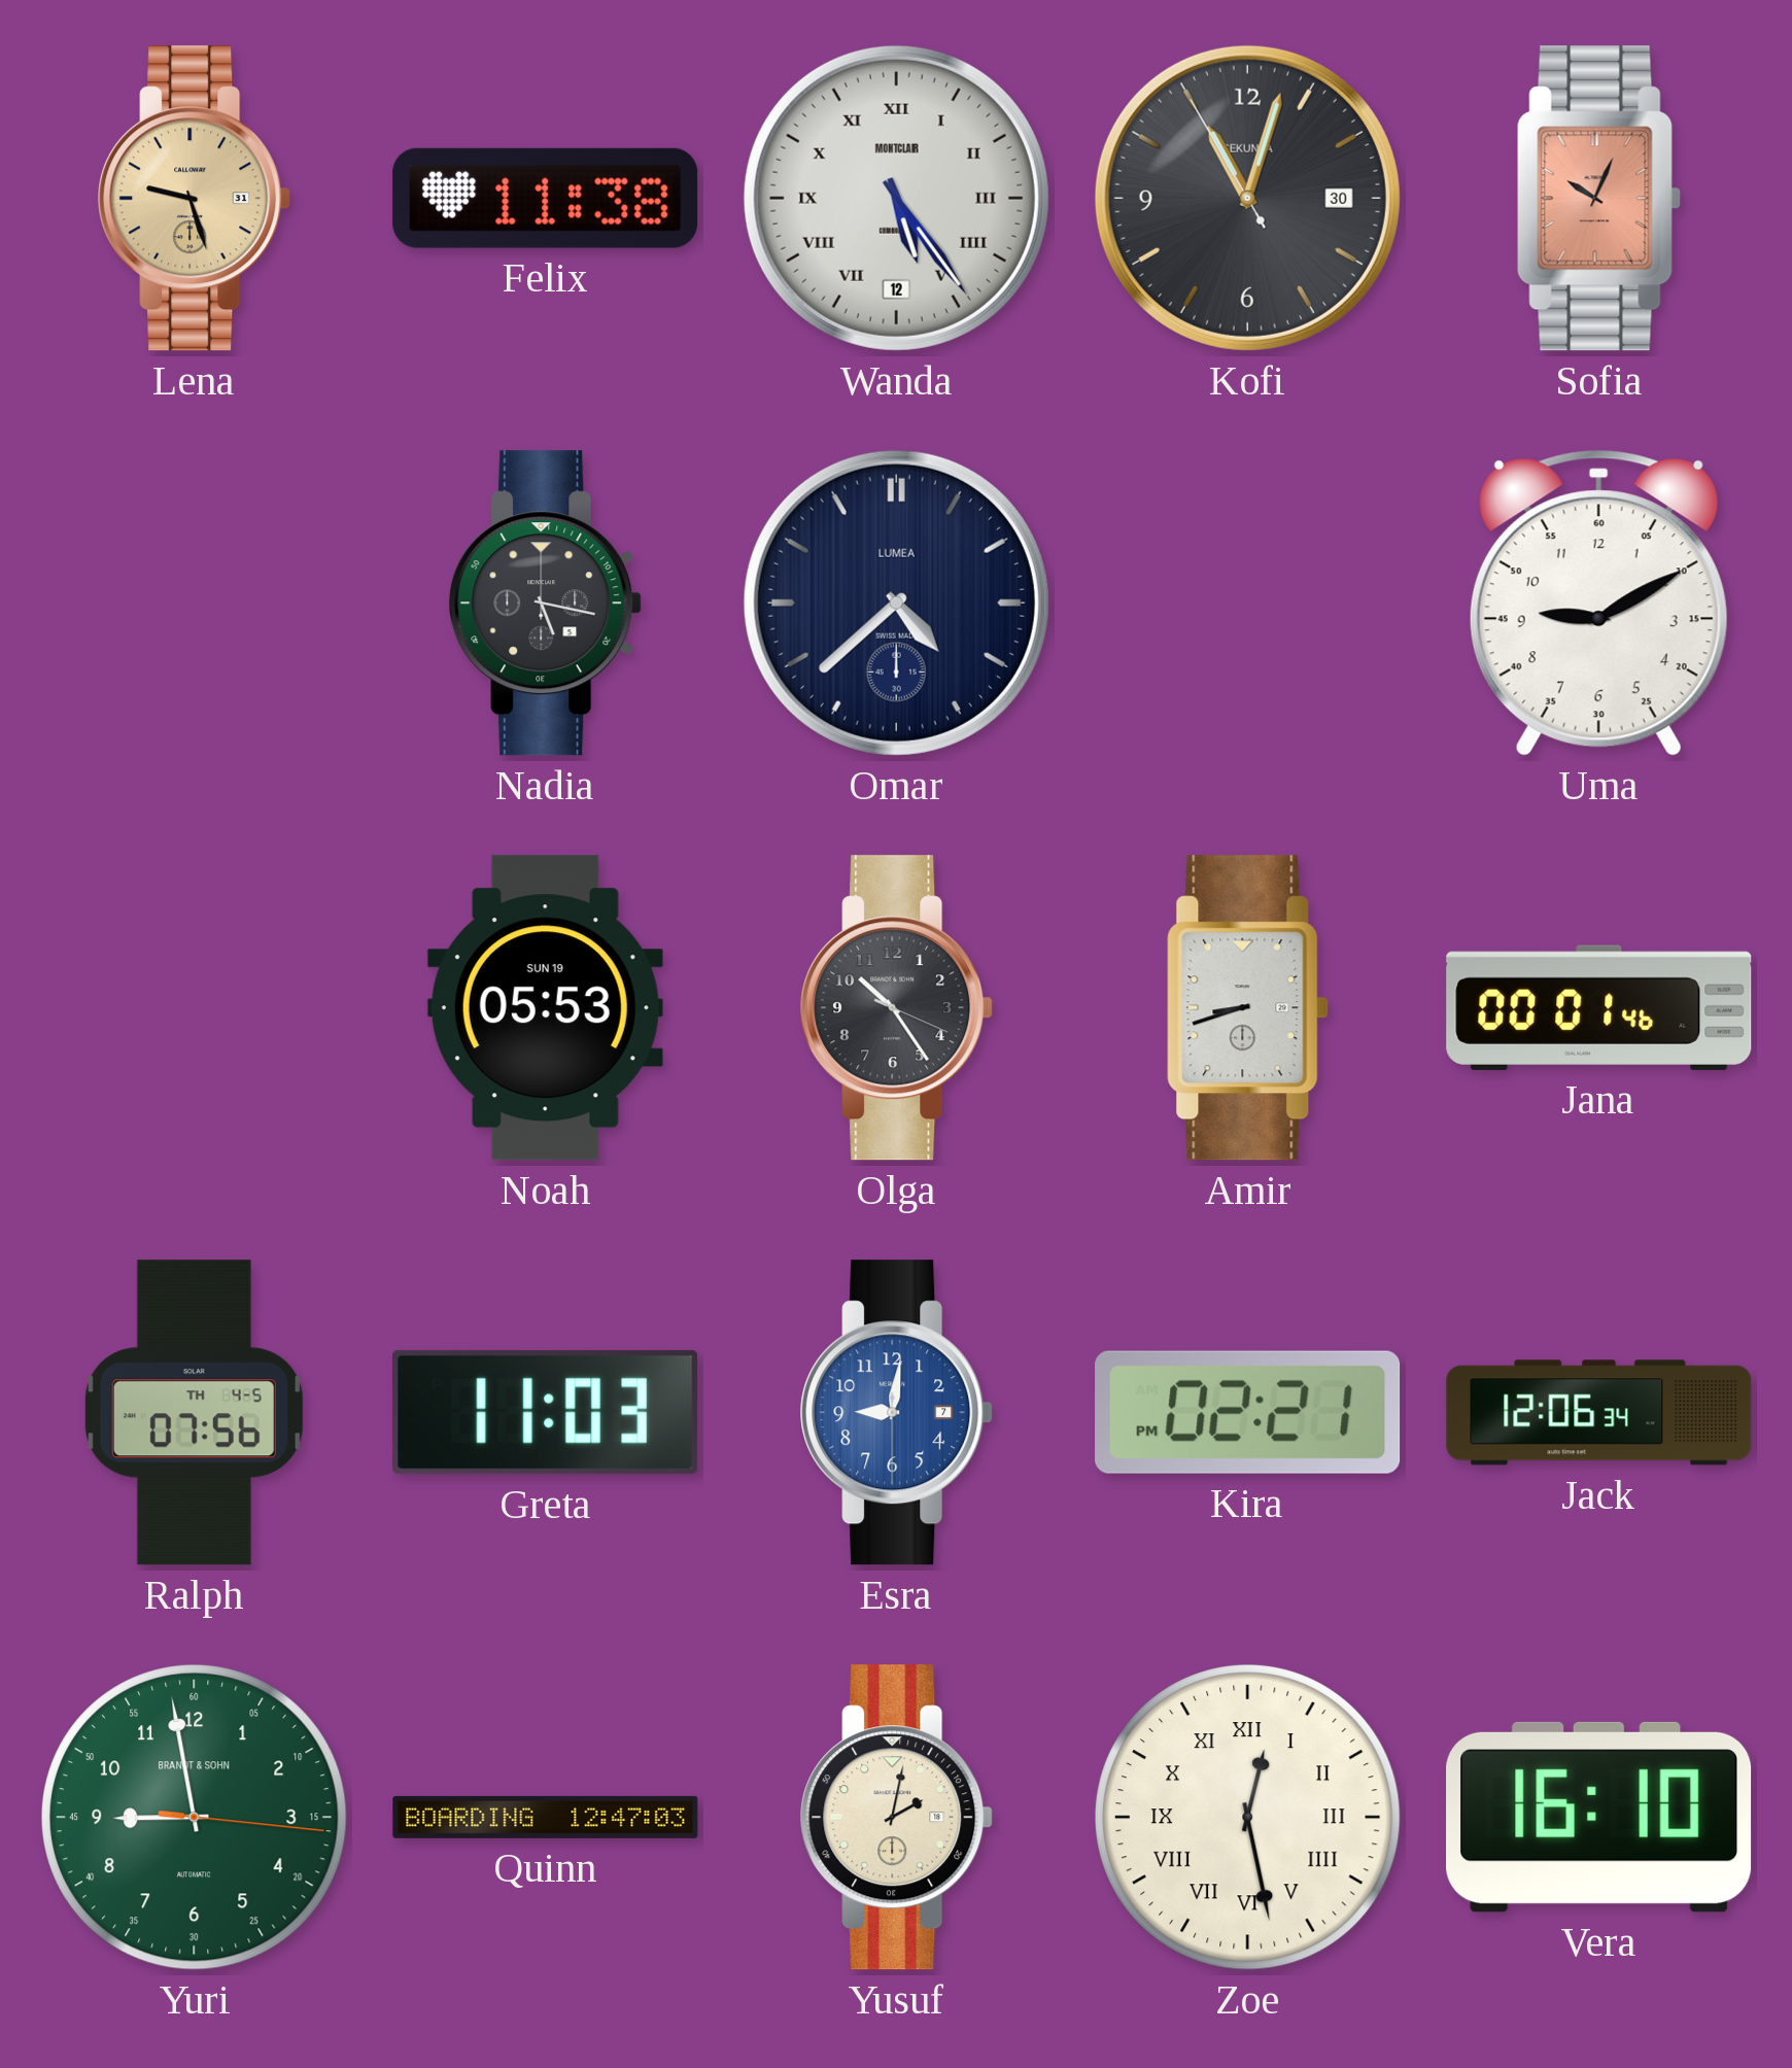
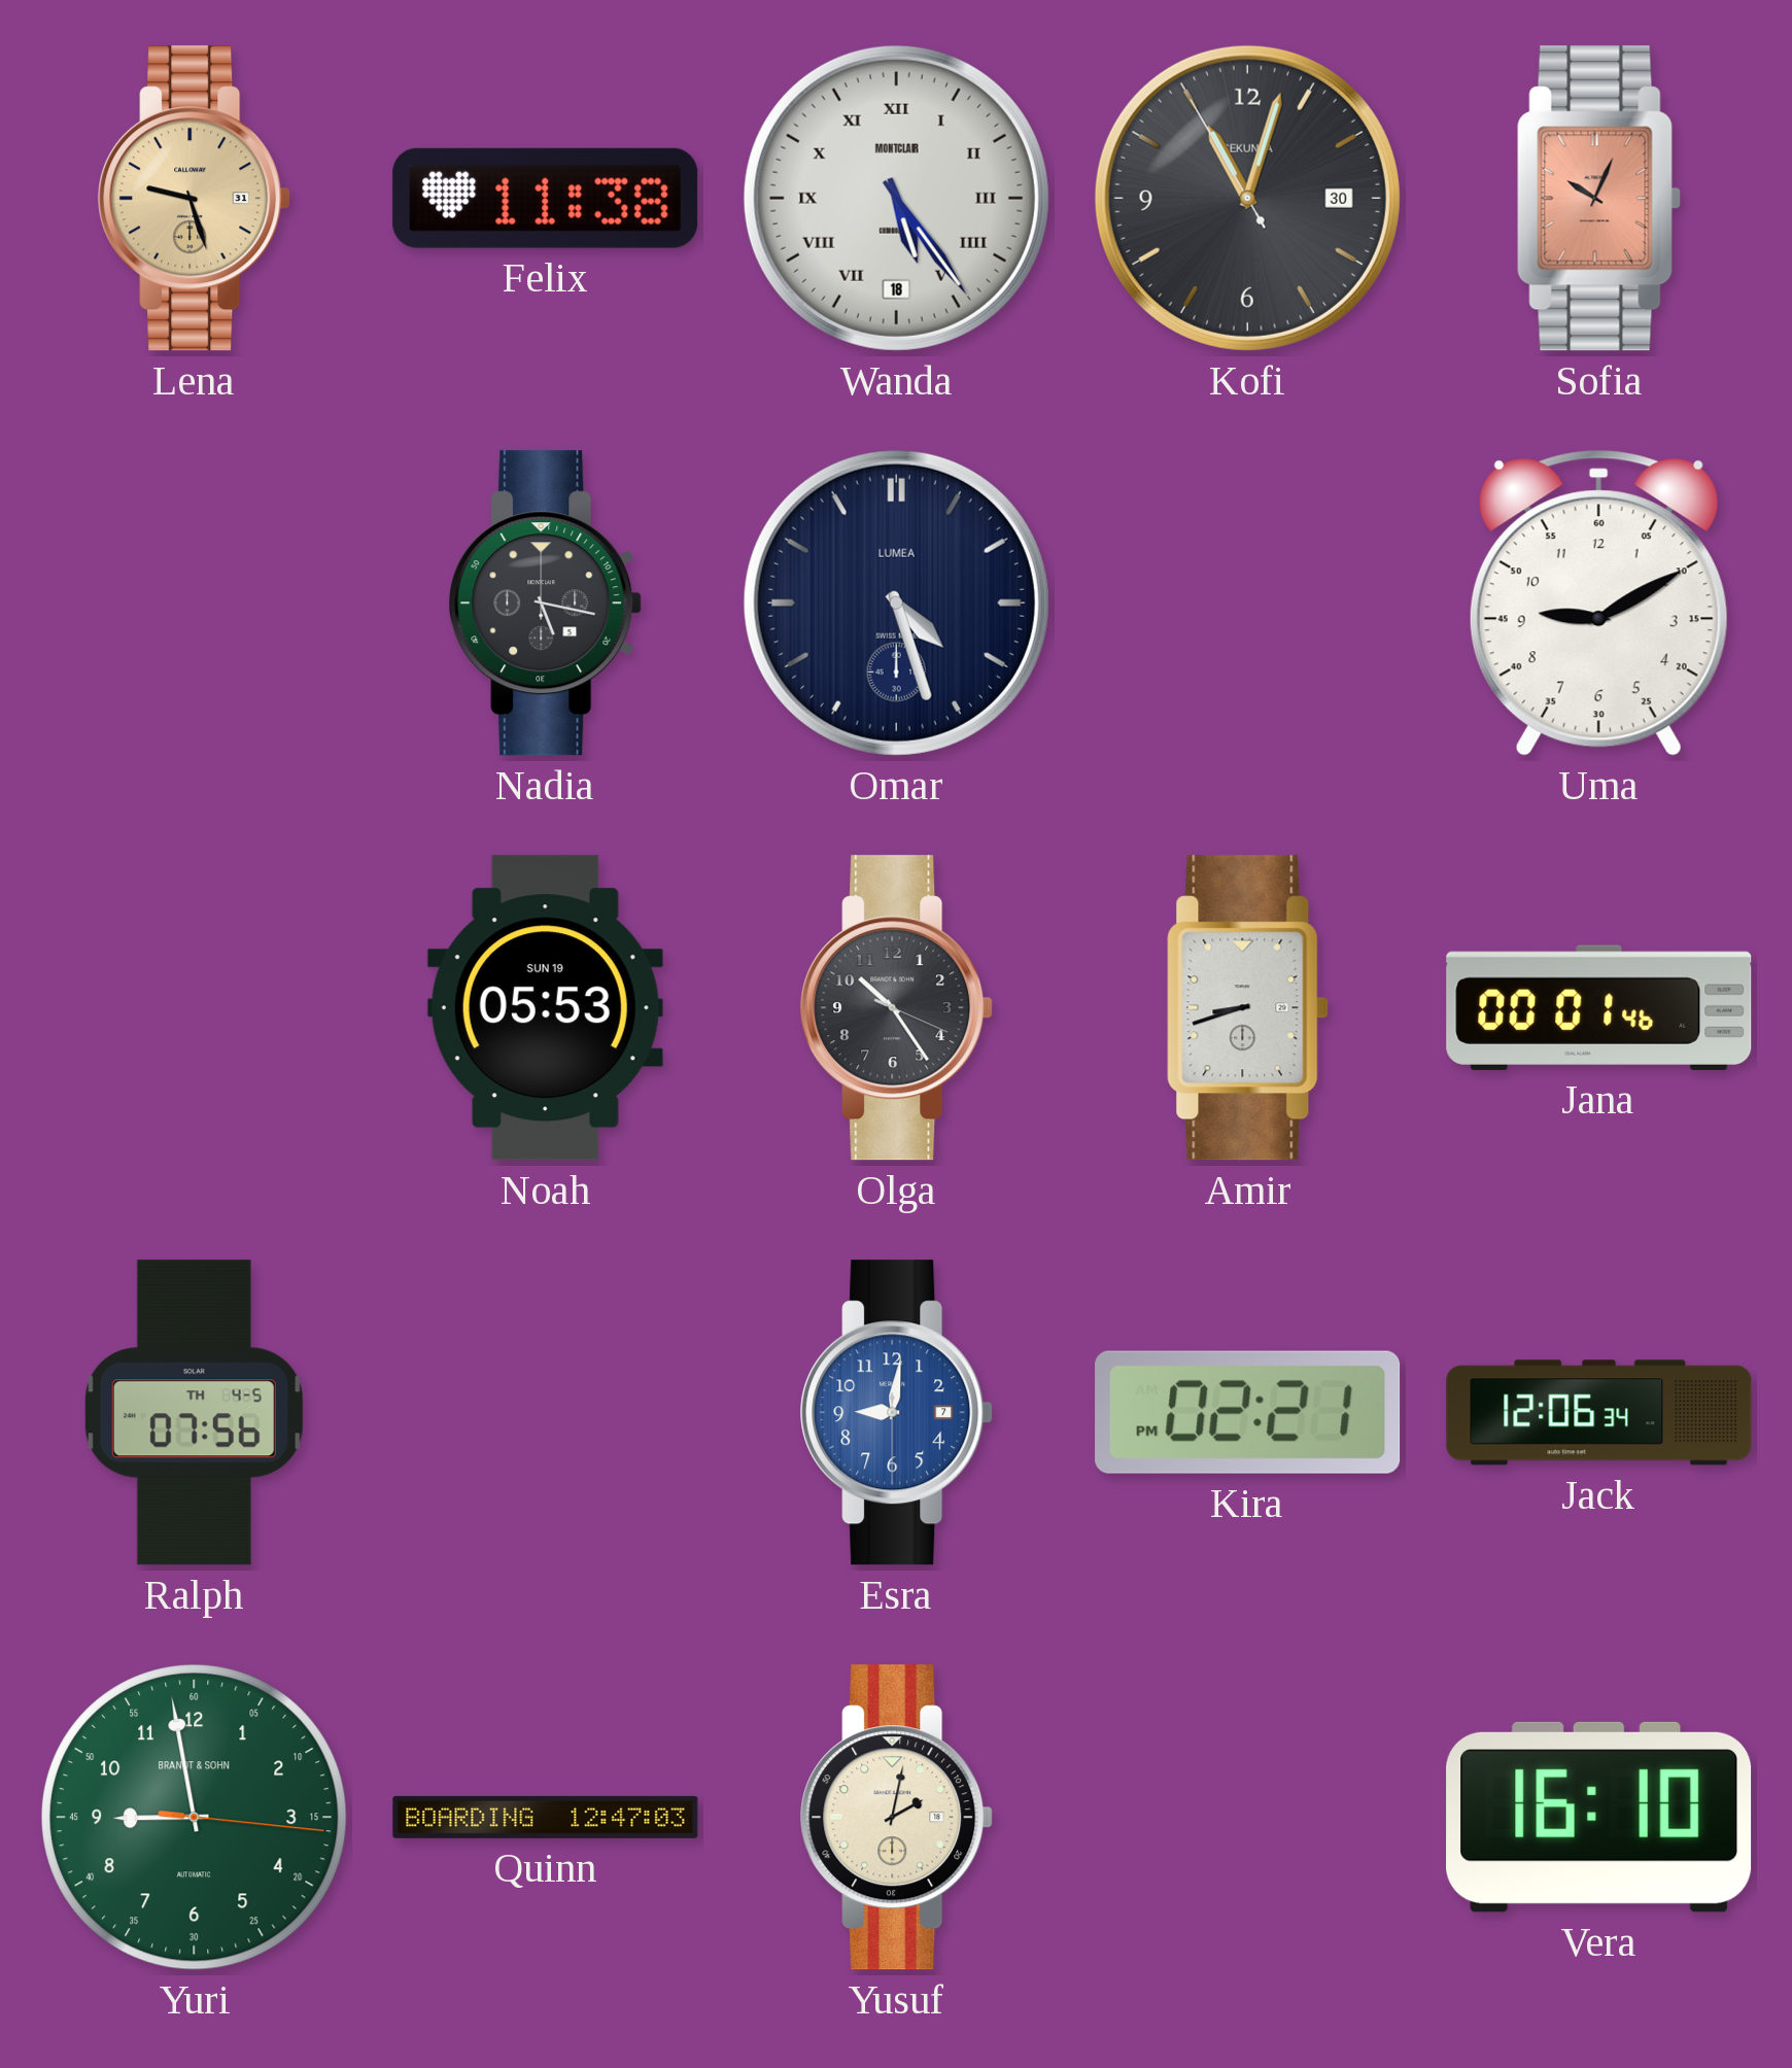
Wanda date: 12 -> 18 (896, 198)
Omar: 4:38 -> 4:27 (896, 602)
Greta: 11:03 -> none (546, 1412)
Zoe: 12:28 -> none (1247, 1817)
